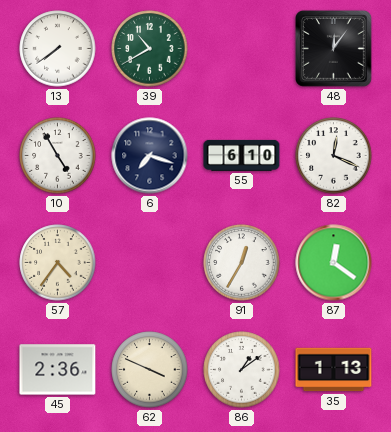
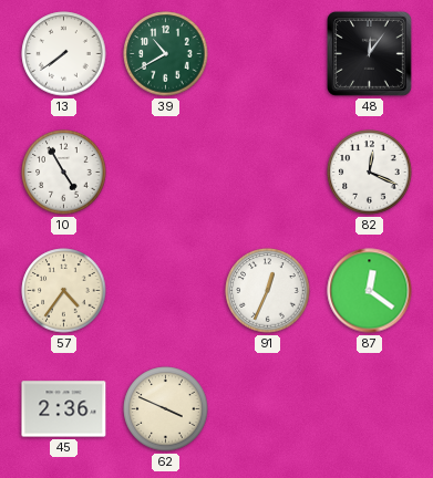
6: 7:18 -> none (150, 156)
55: 6:10 -> none (242, 155)
91: 12:35 -> 12:34 (268, 291)
86: 1:09 -> none (242, 370)
35: 1:13 -> none (334, 370)
